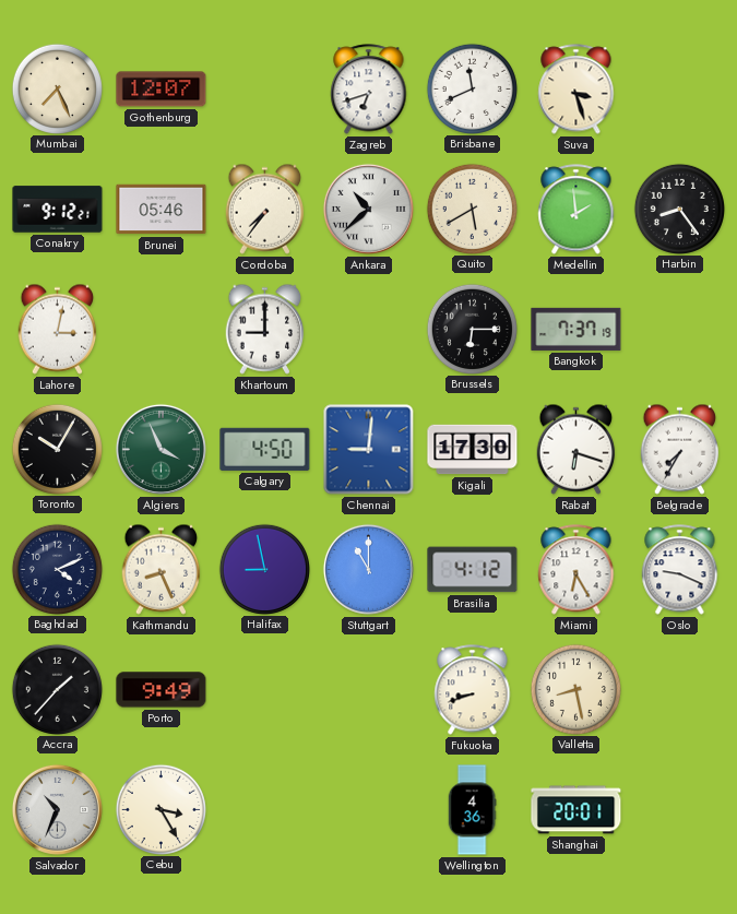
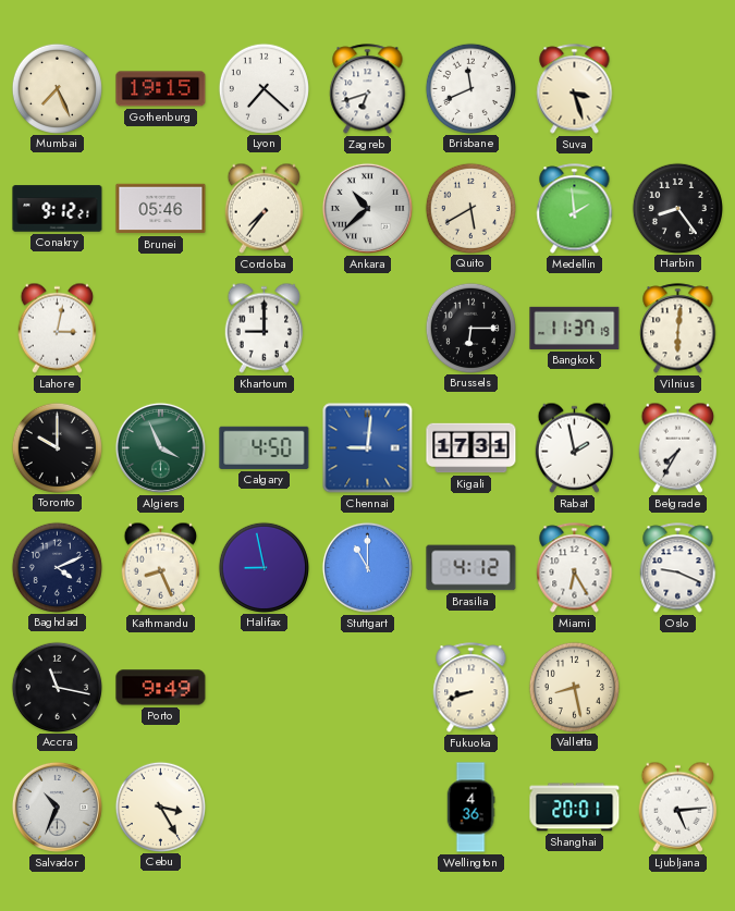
Gothenburg: 12:07 -> 19:15 (161, 89)
Lyon: none -> 7:22 (264, 88)
Bangkok: 7:37 -> 11:37 (575, 328)
Vilnius: none -> 6:01 (678, 329)
Toronto: 10:05 -> 10:00 (57, 447)
Kigali: 17:30 -> 17:31 (471, 448)
Rabat: 6:18 -> 1:58 (575, 447)
Accra: 1:37 -> 11:17 (57, 687)
Ljubljana: none -> 5:14 (678, 807)
